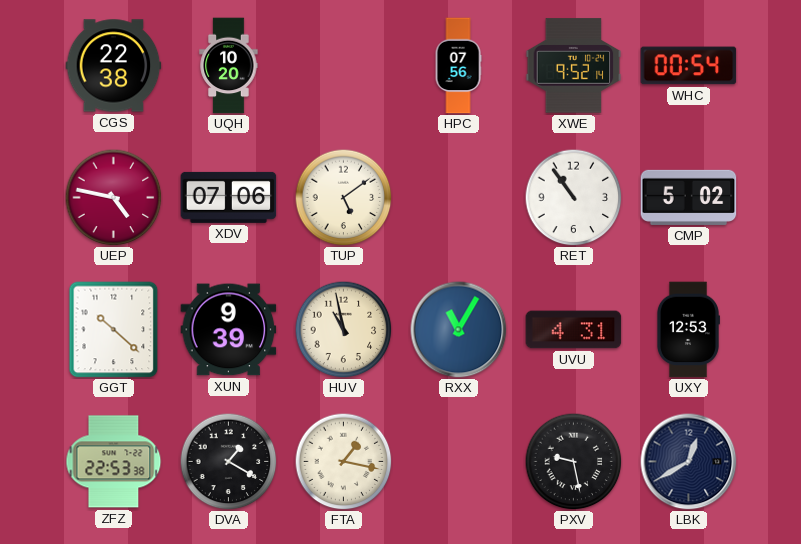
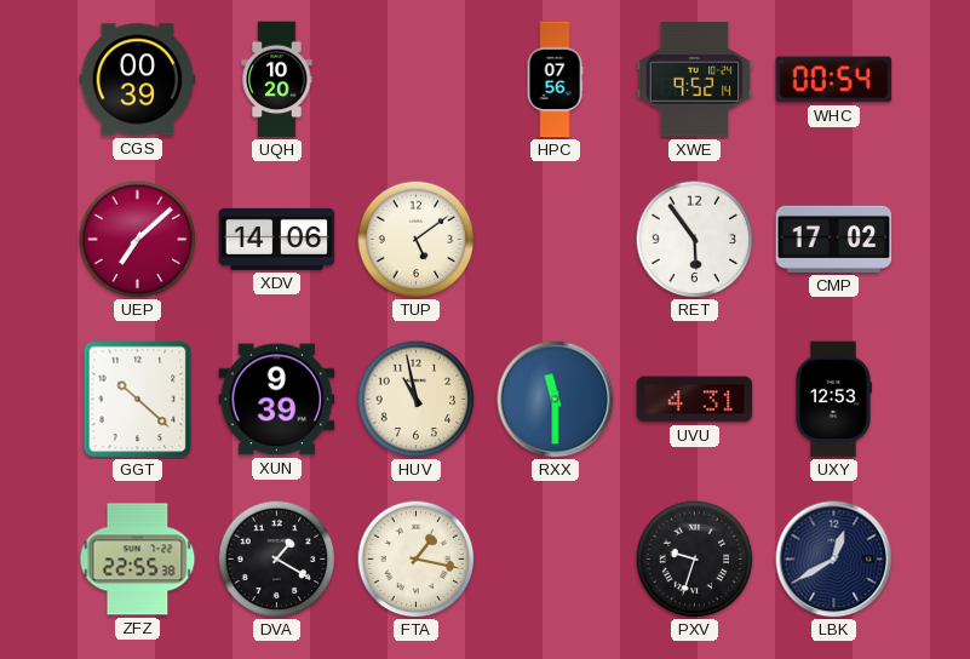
CGS: 22:38 -> 00:39 (138, 80)
UEP: 4:47 -> 7:08 (137, 239)
XDV: 07:06 -> 14:06 (277, 239)
RET: 10:54 -> 5:54 (694, 239)
CMP: 5:02 -> 17:02 (834, 239)
RXX: 11:05 -> 11:30 (556, 400)
ZFZ: 22:53 -> 22:55 (138, 560)
PXV: 9:28 -> 9:33 (694, 558)
